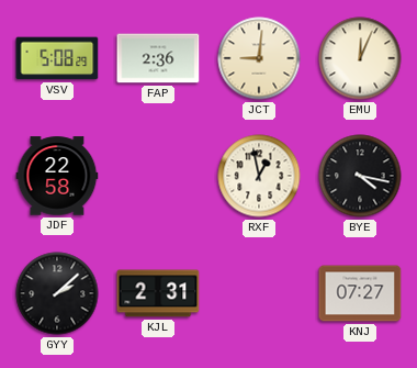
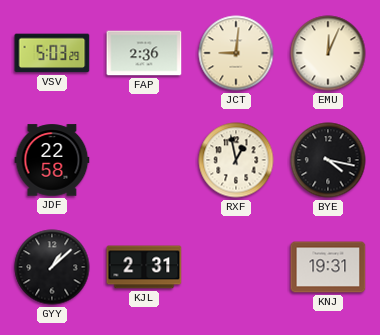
VSV: 5:08 -> 5:03 (52, 53)
GYY: 2:08 -> 1:08 (52, 267)
KNJ: 07:27 -> 19:31 (328, 267)
